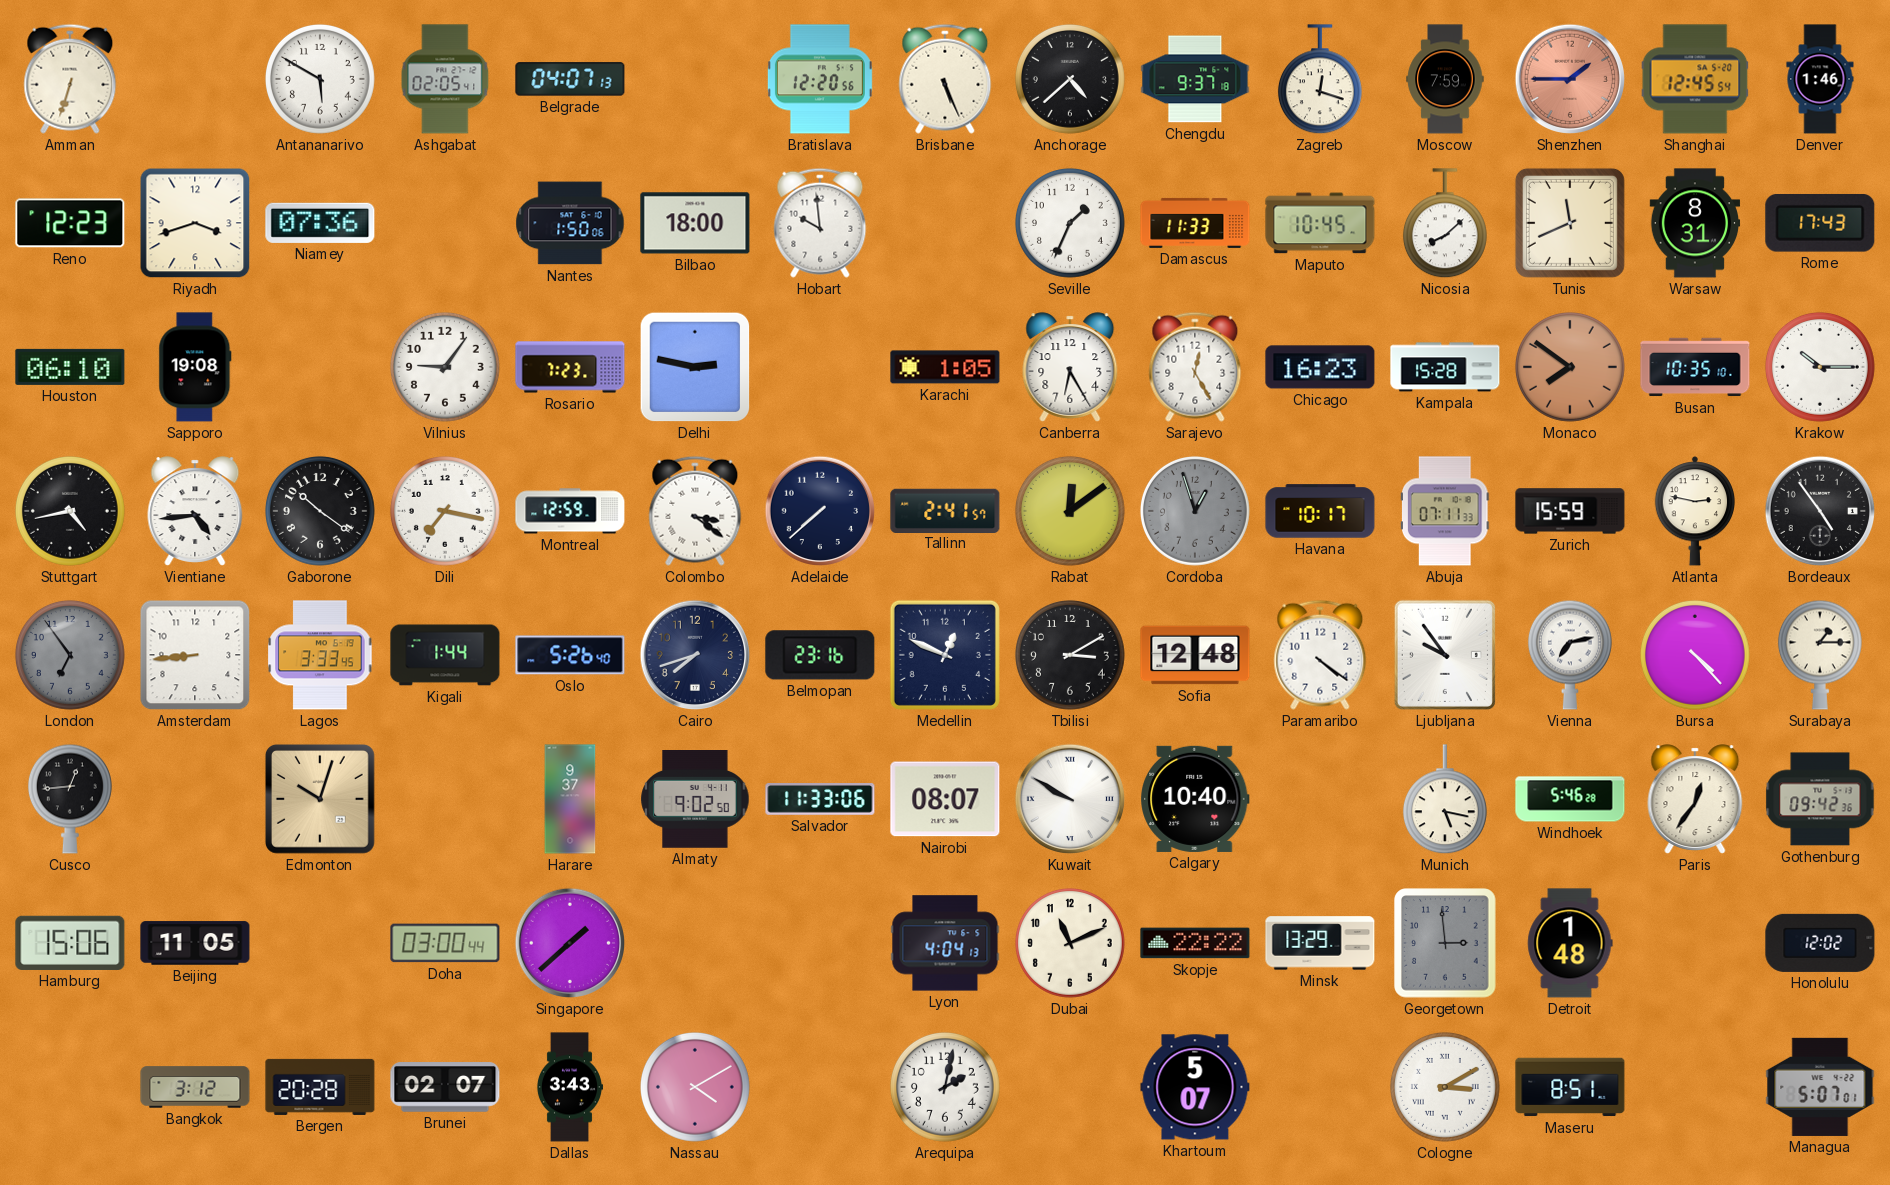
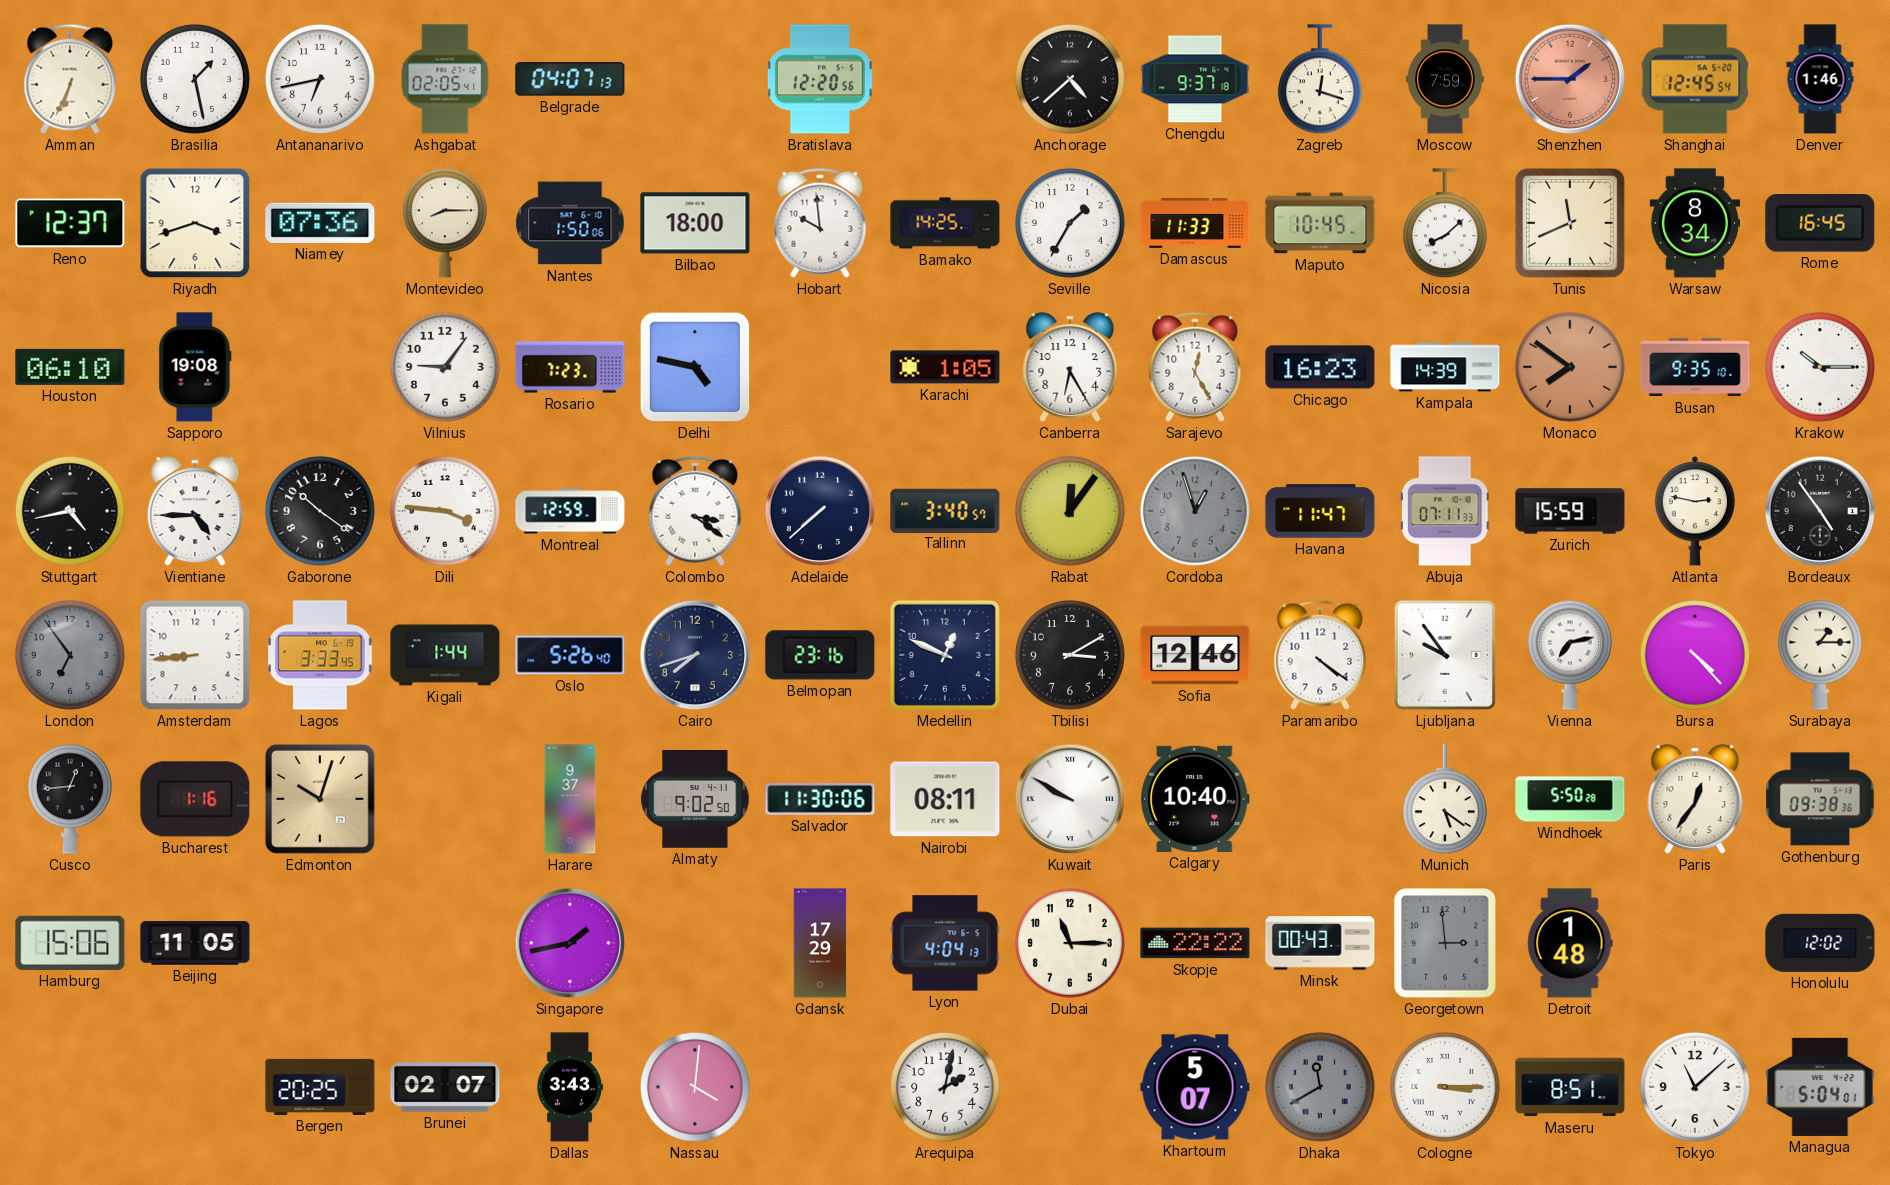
Amman: 6:33 -> 6:34 (70, 79)
Brasilia: none -> 1:28 (195, 79)
Antananarivo: 5:50 -> 6:43 (320, 79)
Brisbane: 5:26 -> none (945, 79)
Reno: 12:23 -> 12:37 (70, 223)
Montevideo: none -> 8:15 (445, 223)
Bamako: none -> 14:25 (945, 223)
Seville: 1:34 -> 1:35 (1070, 223)
Warsaw: 8:31 -> 8:34 (1695, 223)
Rome: 17:43 -> 16:45 (1820, 223)
Delhi: 2:47 -> 4:47 (695, 367)
Kampala: 15:28 -> 14:39 (1445, 367)
Busan: 10:35 -> 9:35 (1695, 367)
Vientiane: 4:44 -> 4:45 (195, 511)
Dili: 7:17 -> 3:46 (445, 511)
Tallinn: 2:41 -> 3:40 (945, 510)
Rabat: 12:09 -> 12:06 (1070, 511)
Havana: 10:17 -> 11:47 (1320, 511)
Sofia: 12:48 -> 12:46 (1195, 655)
Bucharest: none -> 1:16 (195, 799)
Salvador: 11:33 -> 11:30 (820, 800)
Nairobi: 08:07 -> 08:11 (945, 799)
Munich: 5:17 -> 5:21 (1445, 800)
Windhoek: 5:46 -> 5:50 (1570, 799)
Gothenburg: 09:42 -> 09:38 (1820, 799)
Doha: 03:00 -> none (445, 943)
Singapore: 1:38 -> 1:43 (570, 943)
Gdansk: none -> 17:29 (820, 943)
Dubai: 11:11 -> 11:15 (1070, 943)
Minsk: 13:29 -> 00:43 (1320, 943)
Bangkok: 3:12 -> none (195, 1087)
Bergen: 20:28 -> 20:25 (320, 1087)
Nassau: 4:10 -> 4:01 (695, 1087)
Dhaka: none -> 11:40 (1320, 1087)
Cologne: 3:10 -> 3:15 (1445, 1087)
Tokyo: none -> 11:08 (1695, 1087)
Managua: 5:07 -> 5:04 (1820, 1087)
